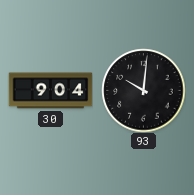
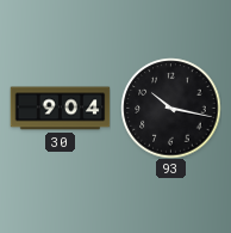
93: 10:01 -> 10:17 (170, 108)
